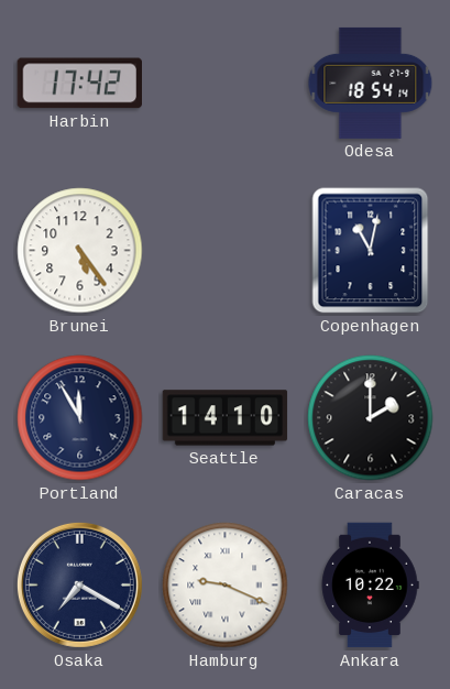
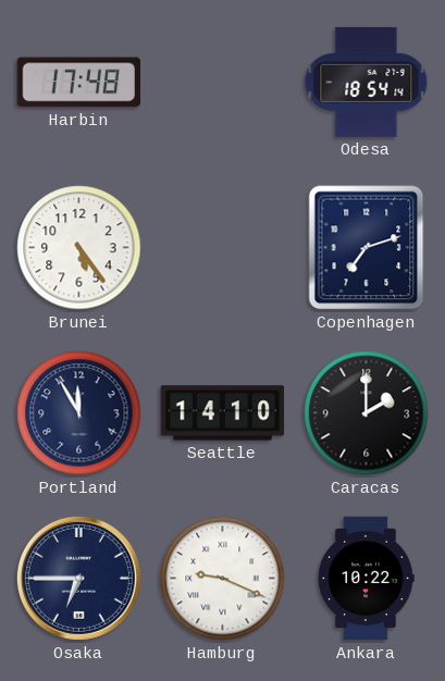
Harbin: 17:42 -> 17:48 (78, 83)
Copenhagen: 11:02 -> 7:12 (367, 248)
Osaka: 7:20 -> 6:45 (78, 578)
